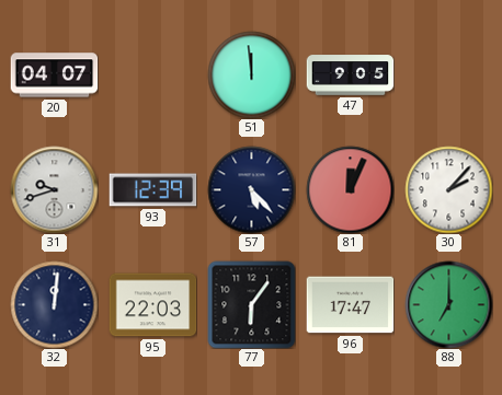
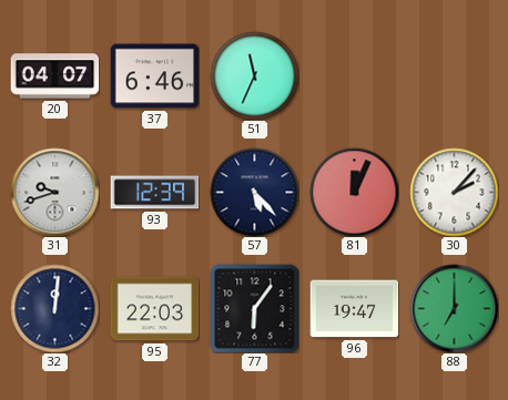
37: none -> 6:46 (154, 76)
51: 11:59 -> 11:34 (254, 75)
47: 9:05 -> none (350, 75)
96: 17:47 -> 19:47 (354, 309)
